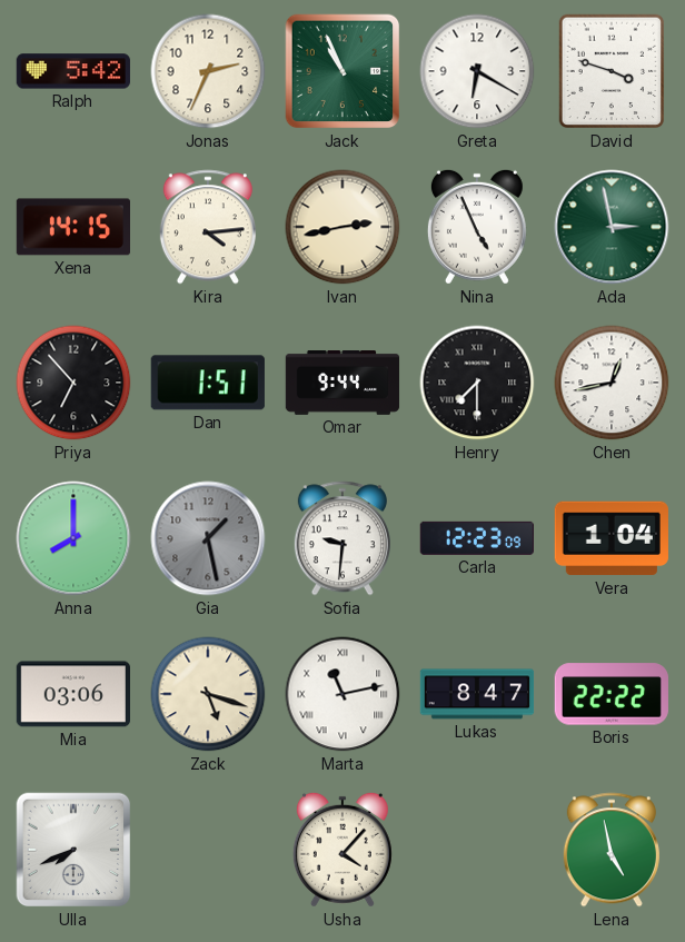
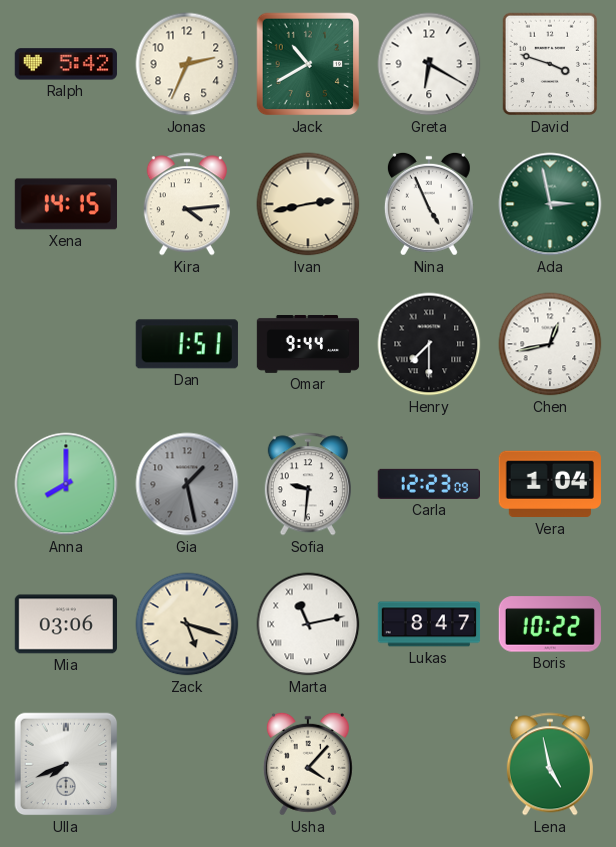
Jack: 10:56 -> 10:40 (308, 64)
Priya: 6:53 -> none (73, 383)
Boris: 22:22 -> 10:22 (550, 624)
